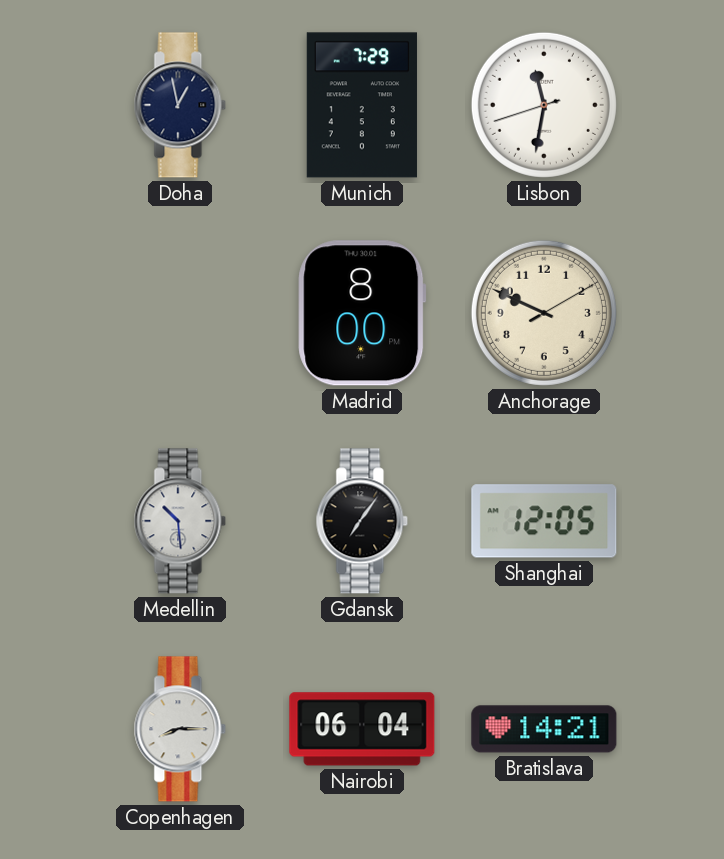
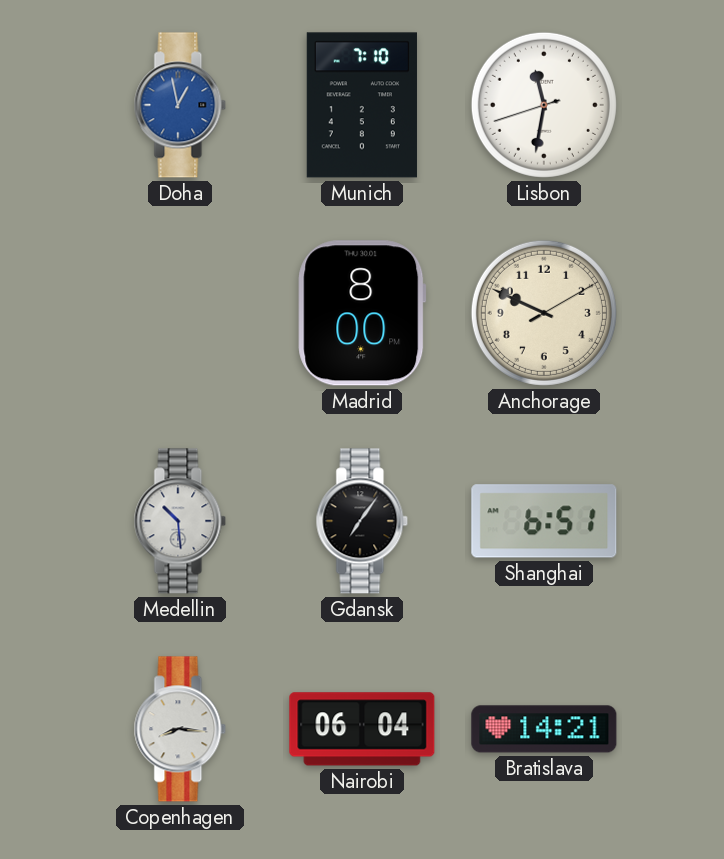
Doha dial: navy -> blue (180, 105)
Munich: 7:29 -> 7:10 (362, 105)
Shanghai: 12:05 -> 6:51 (544, 521)
Copenhagen: 8:15 -> 8:16 (180, 729)
